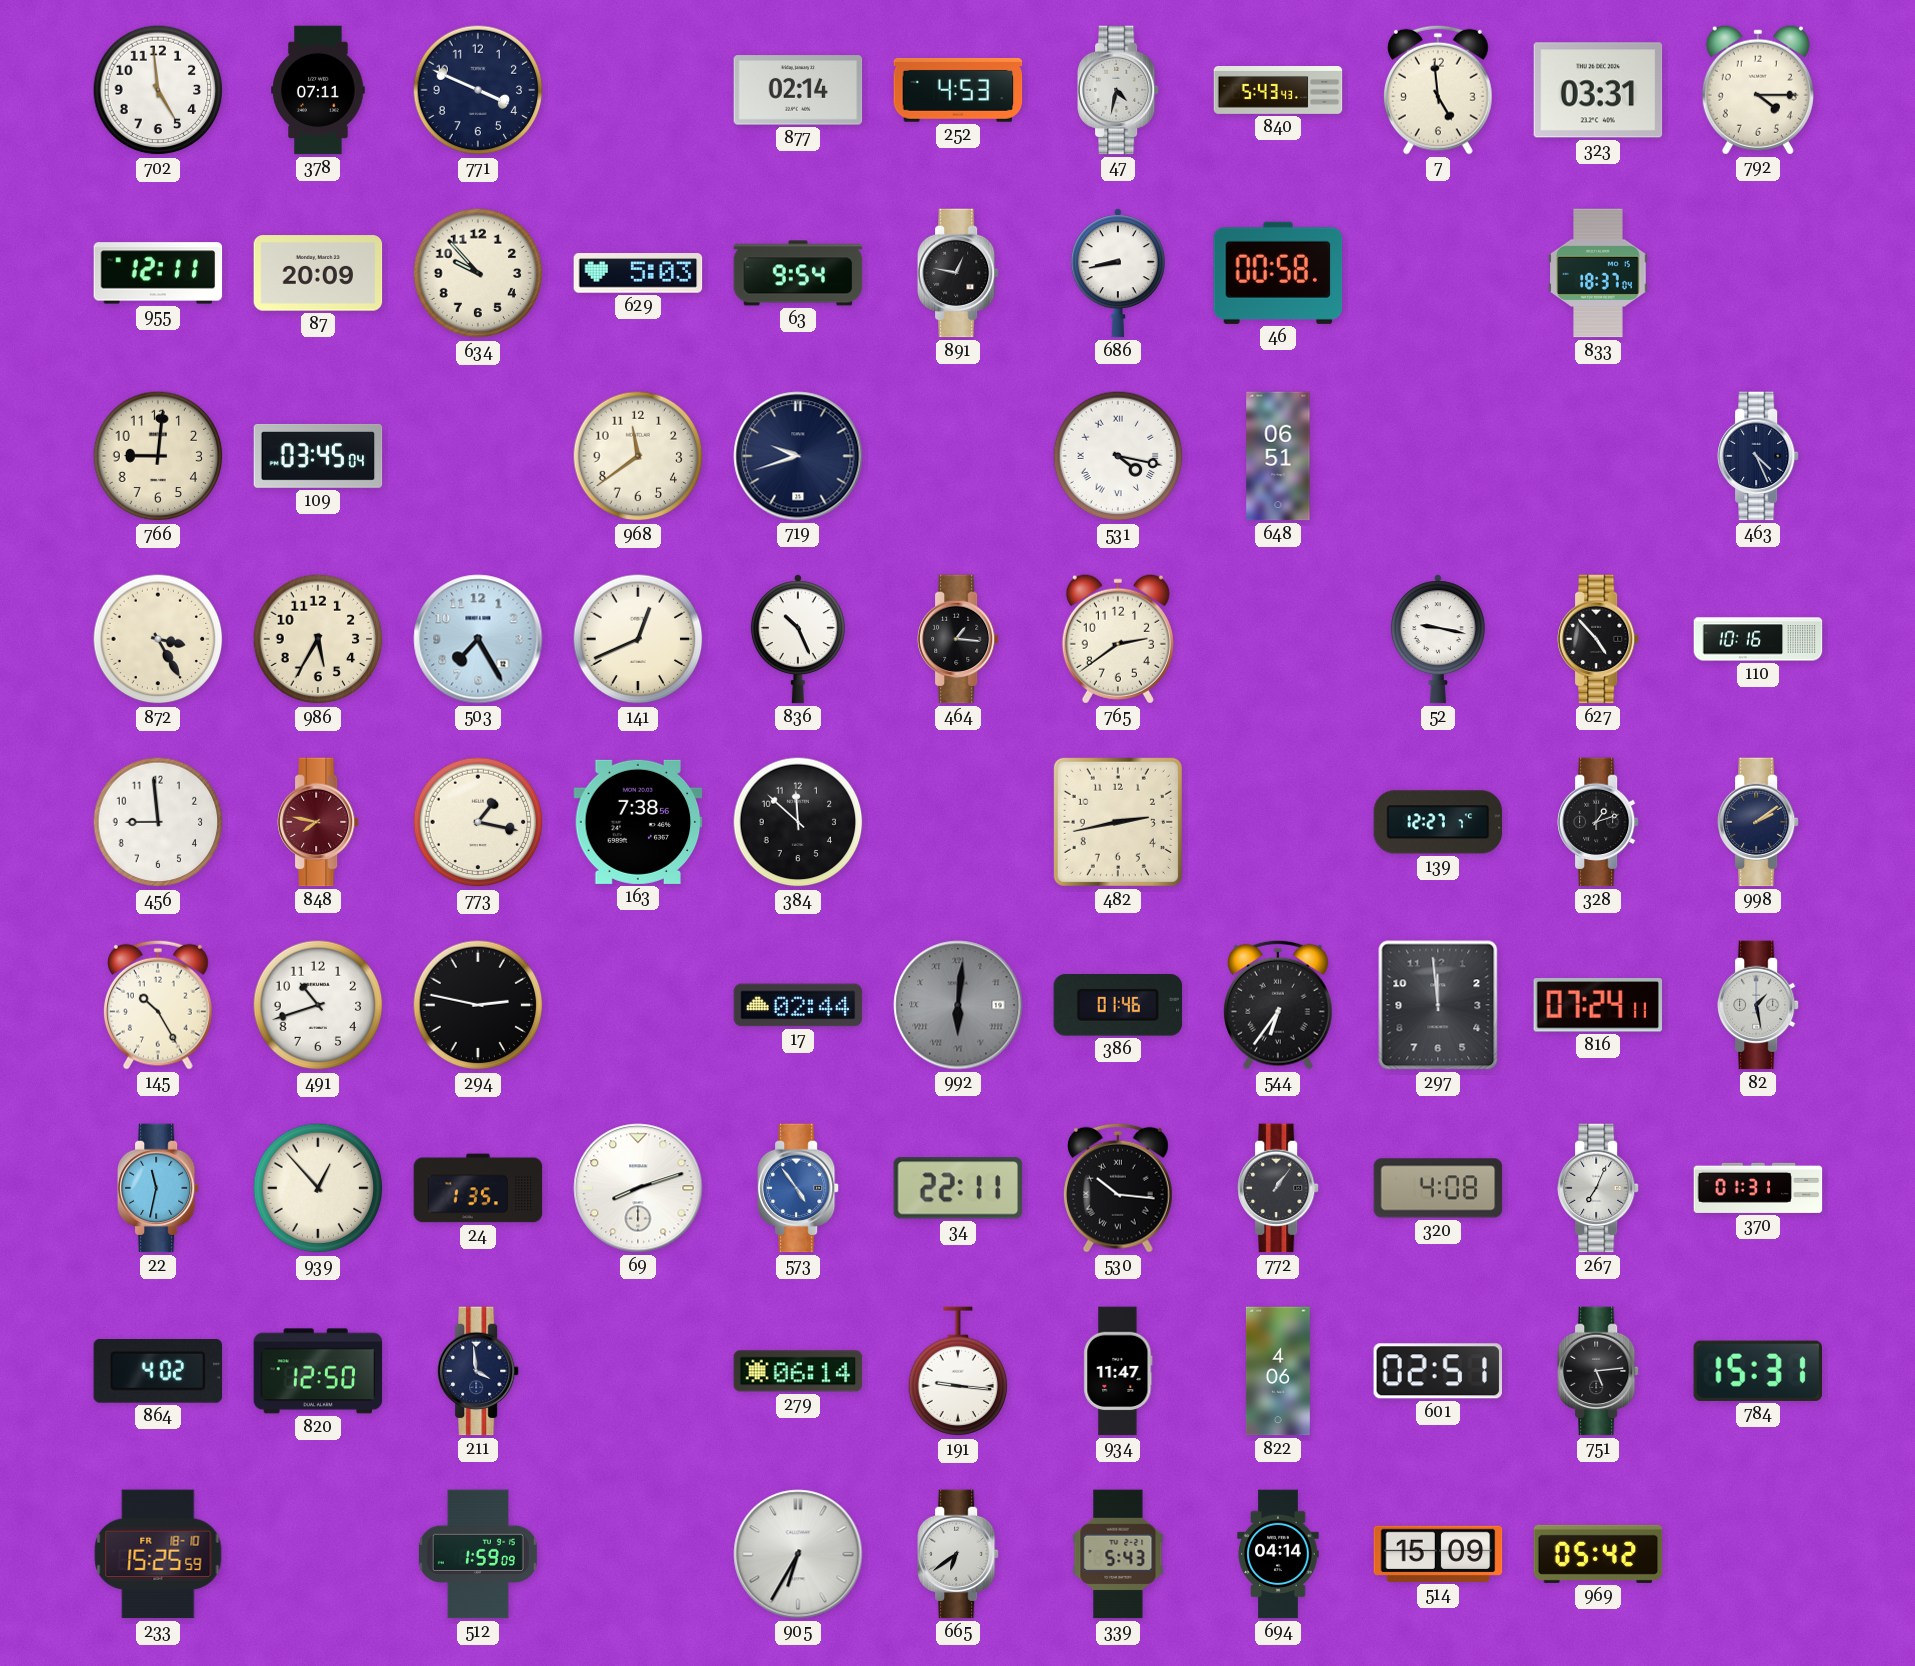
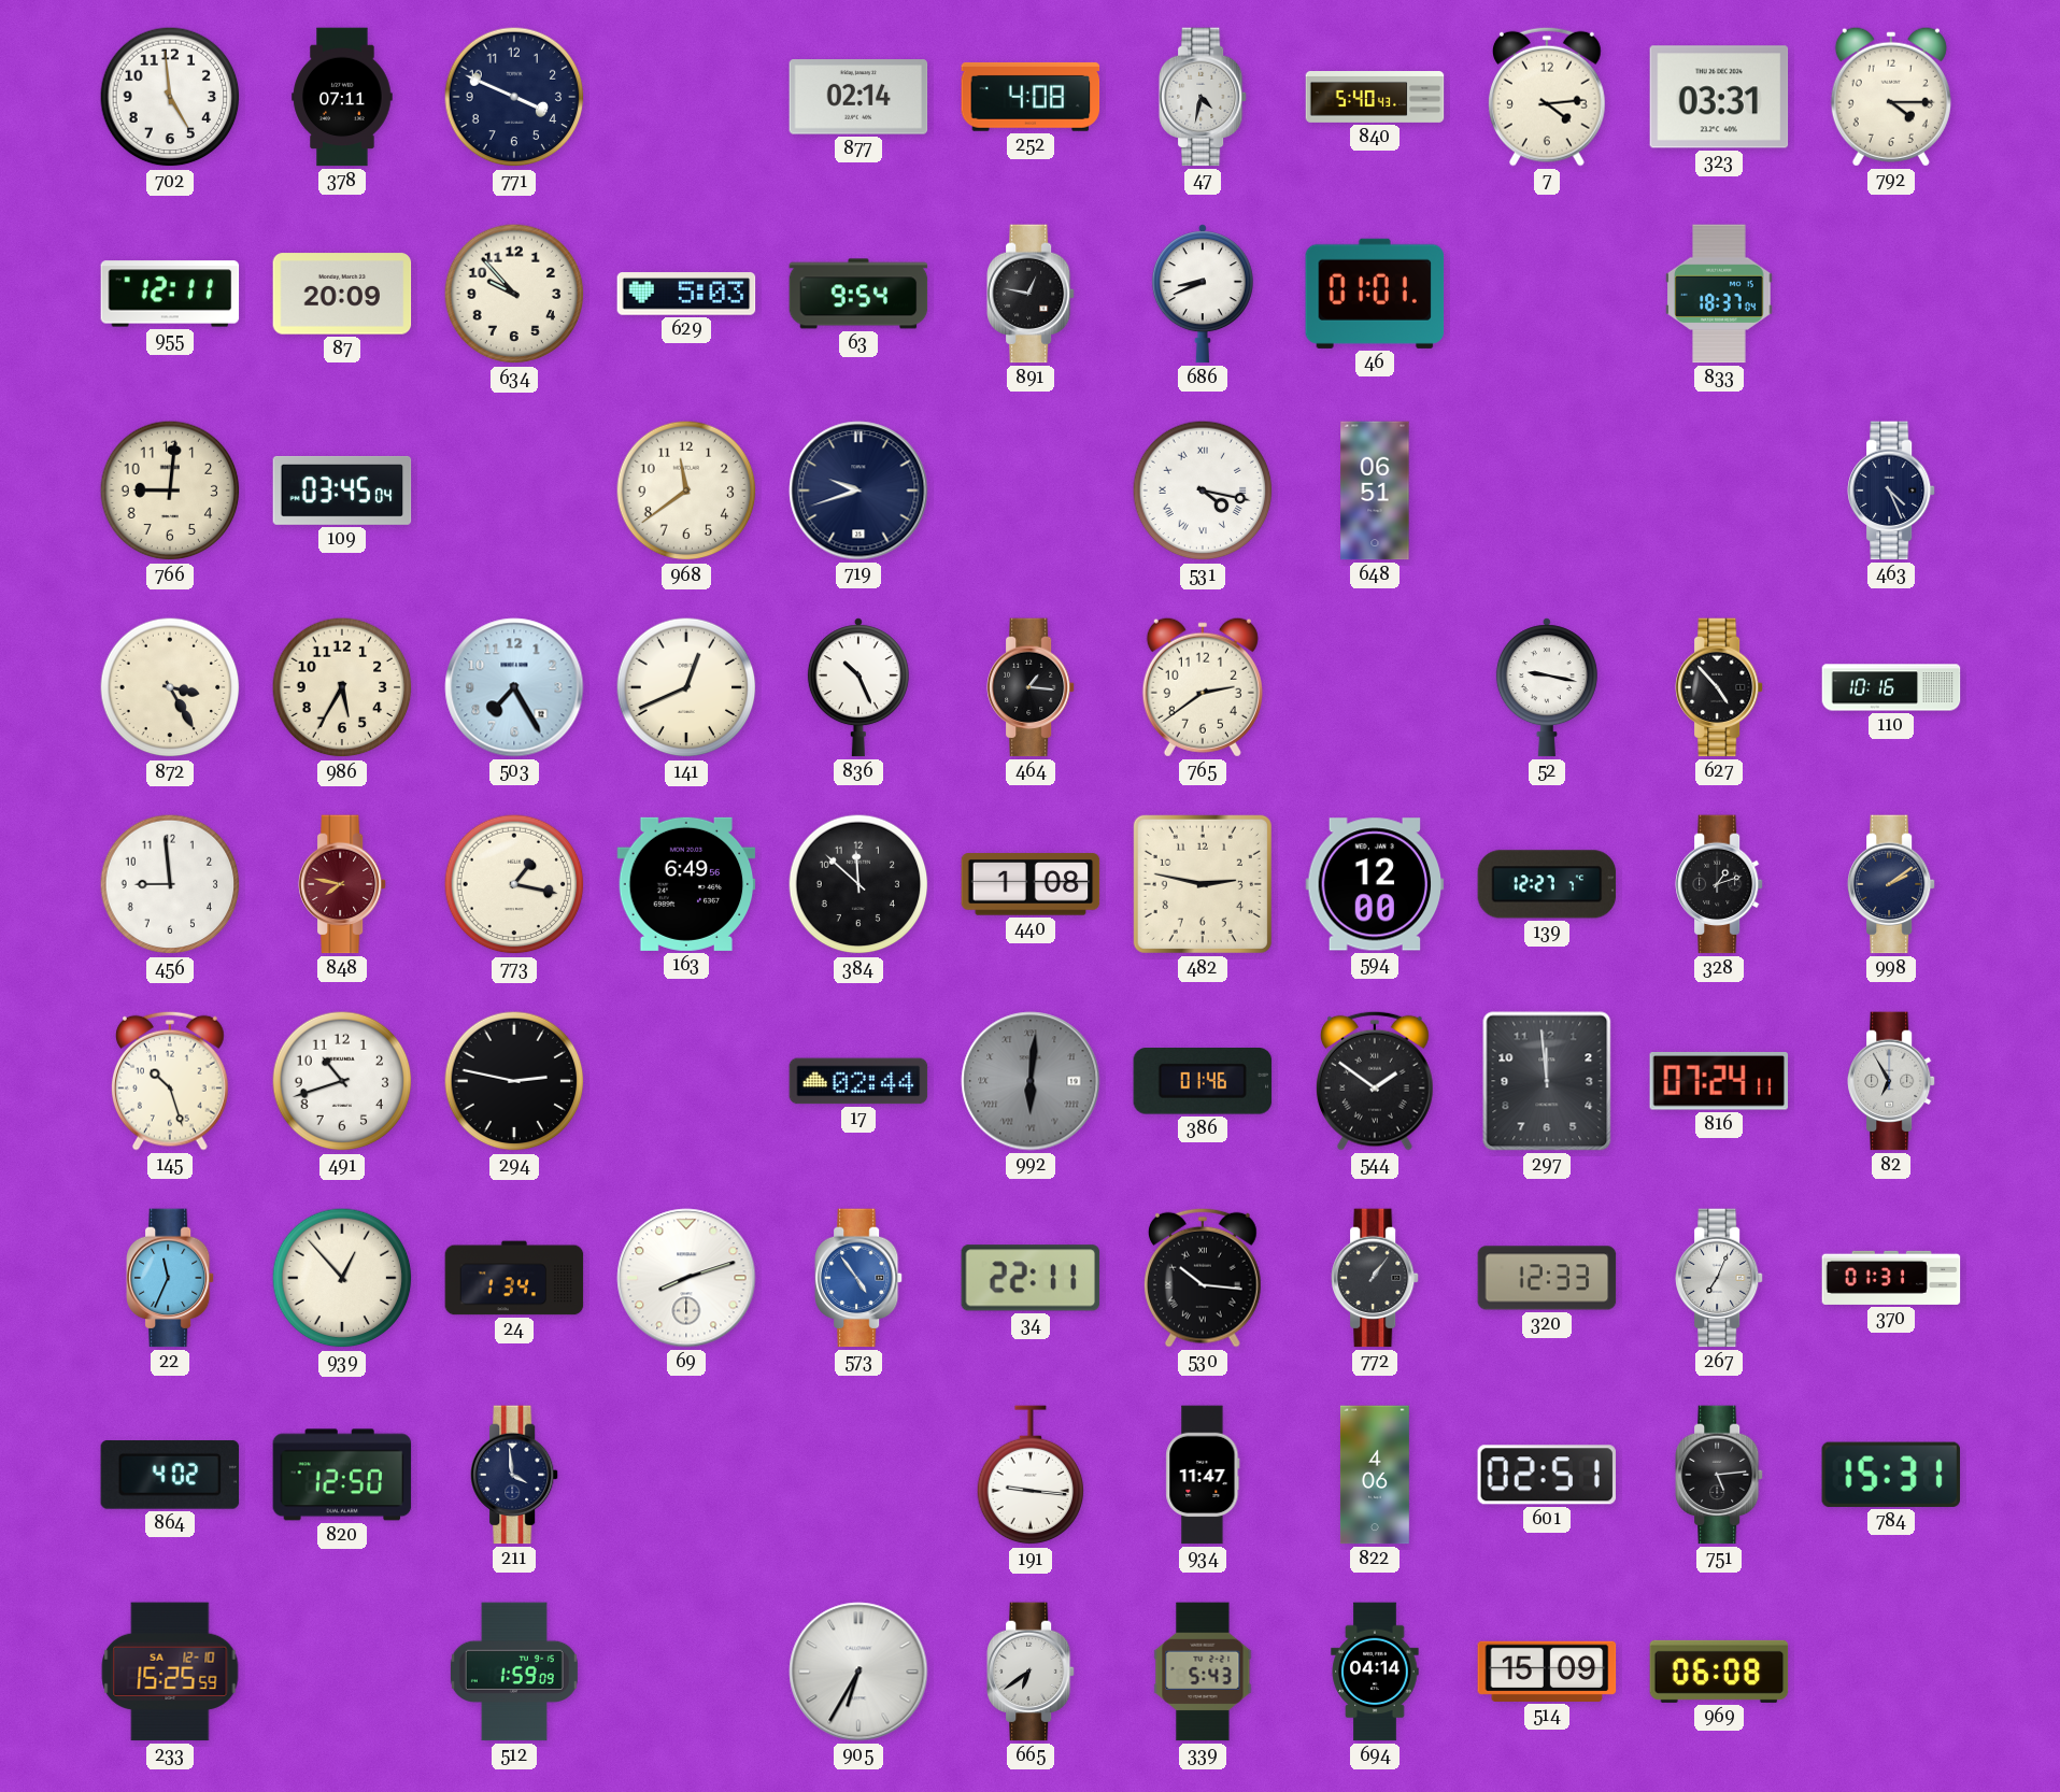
252: 4:53 -> 4:08 (1031, 97)
840: 5:43 -> 5:40 (1375, 98)
7: 4:59 -> 4:14 (1547, 97)
686: 8:43 -> 8:41 (1203, 294)
46: 00:58 -> 01:01 (1375, 294)
163: 7:38 -> 6:49 (686, 884)
440: none -> 1:08 (1031, 884)
482: 2:43 -> 2:47 (1203, 884)
594: none -> 12:00 (1375, 884)
145: 10:25 -> 10:27 (170, 1081)
544: 6:36 -> 1:51 (1375, 1081)
82: 1:28 -> 6:55 (1891, 1081)
22: 11:32 -> 11:34 (170, 1278)
24: 1:35 -> 1:34 (514, 1278)
320: 4:08 -> 12:33 (1547, 1278)
279: 06:14 -> none (798, 1371)
233 date: FR 18-10 -> SA 12-10 (170, 1672)
969: 05:42 -> 06:08 (1719, 1672)
